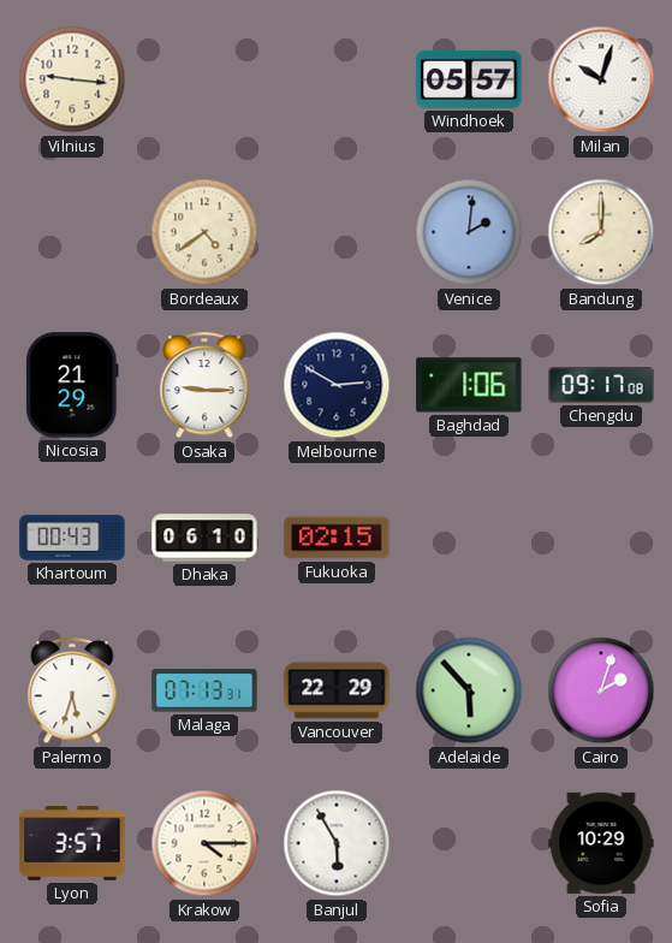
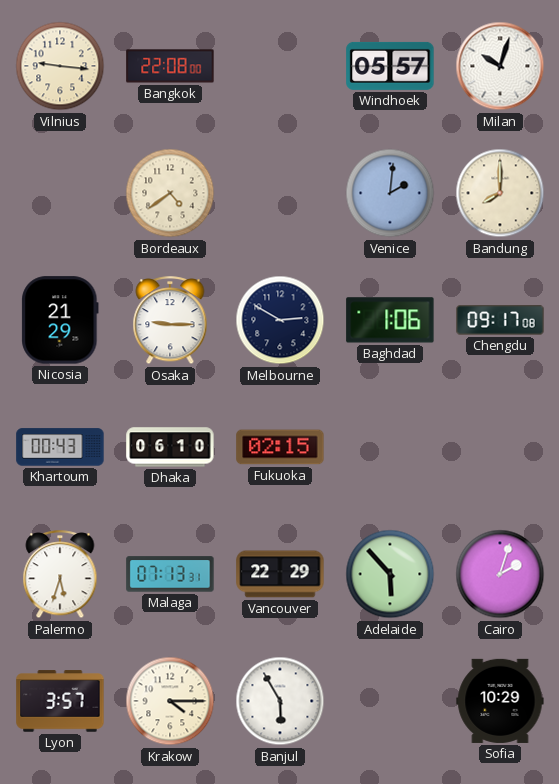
Bangkok: none -> 22:08 (170, 66)
